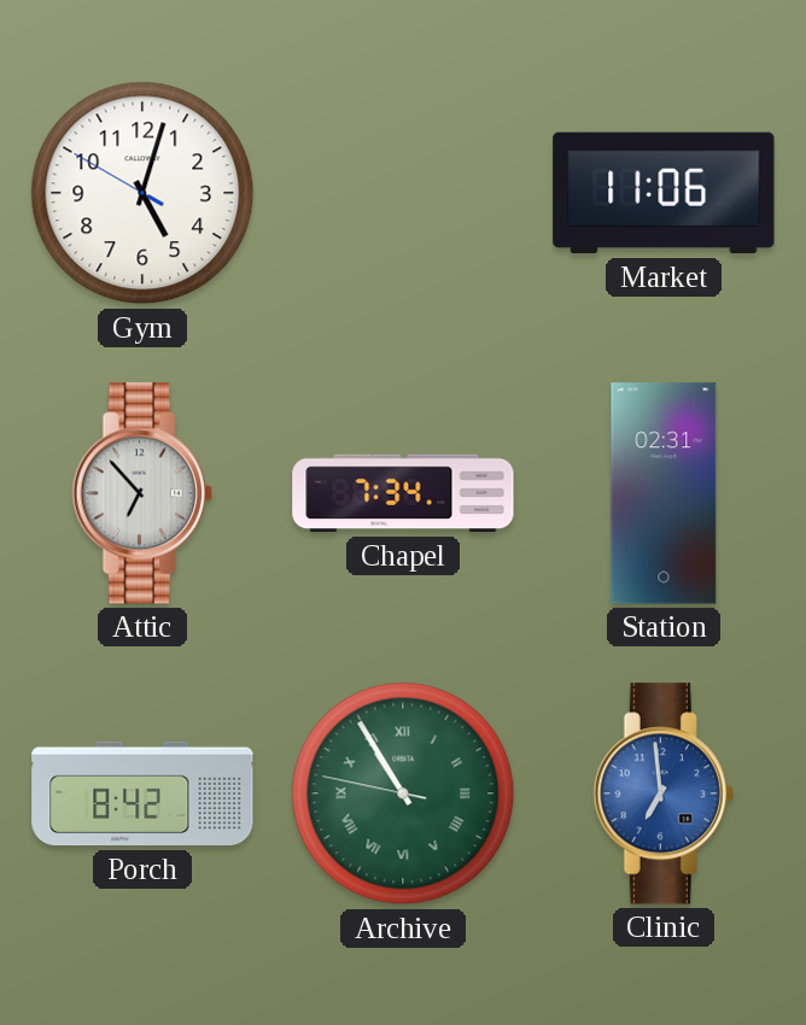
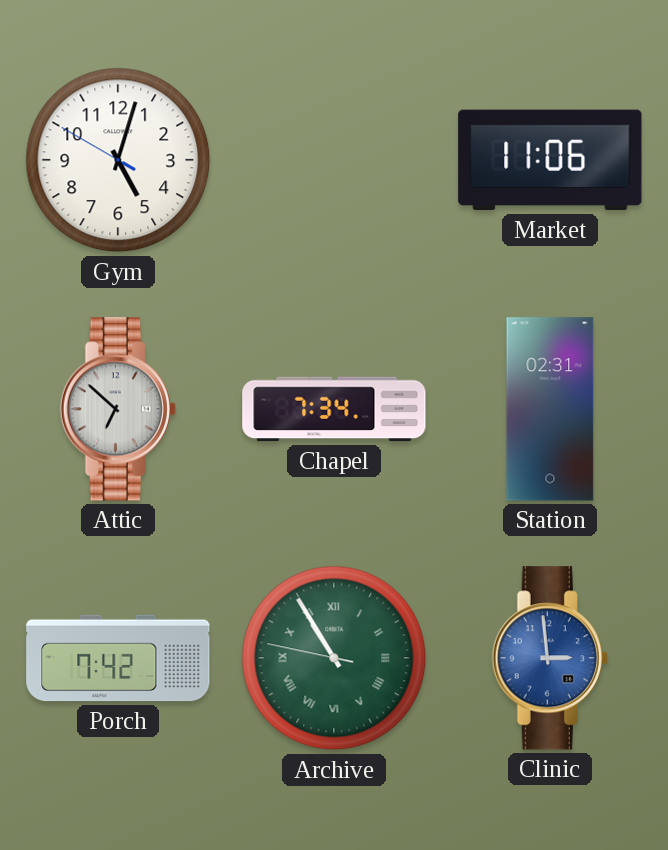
Attic: 6:53 -> 6:52 (118, 409)
Porch: 8:42 -> 7:42 (118, 658)
Clinic: 6:59 -> 2:59 (550, 658)
